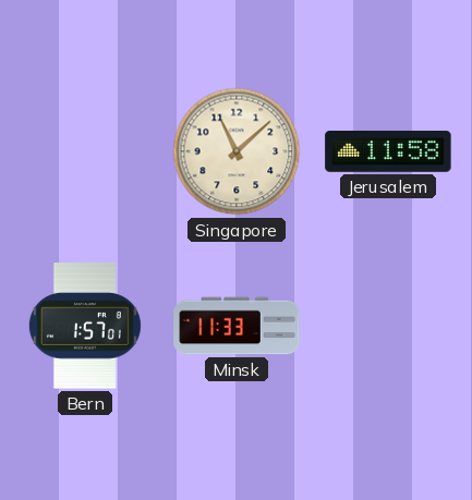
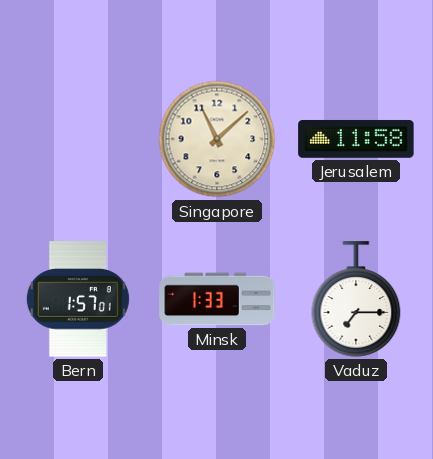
Minsk: 11:33 -> 1:33 (217, 299)
Vaduz: none -> 7:15 (356, 299)
